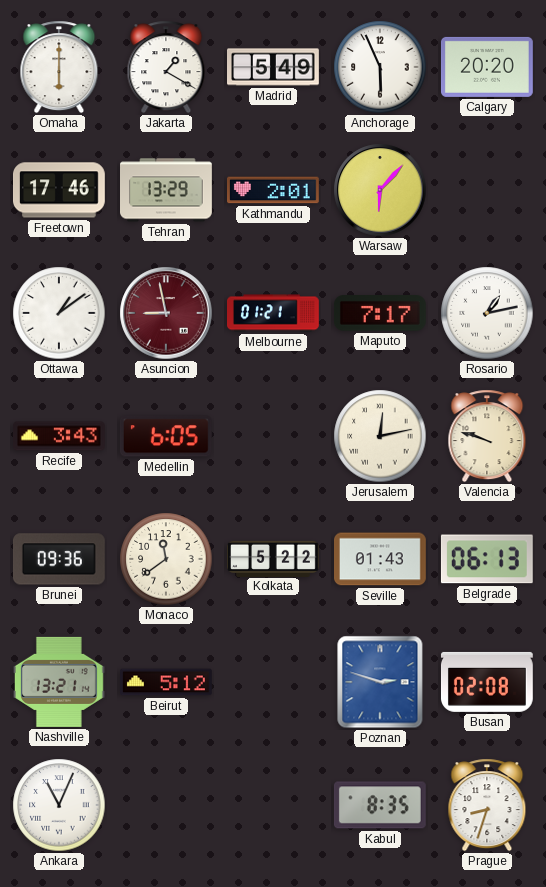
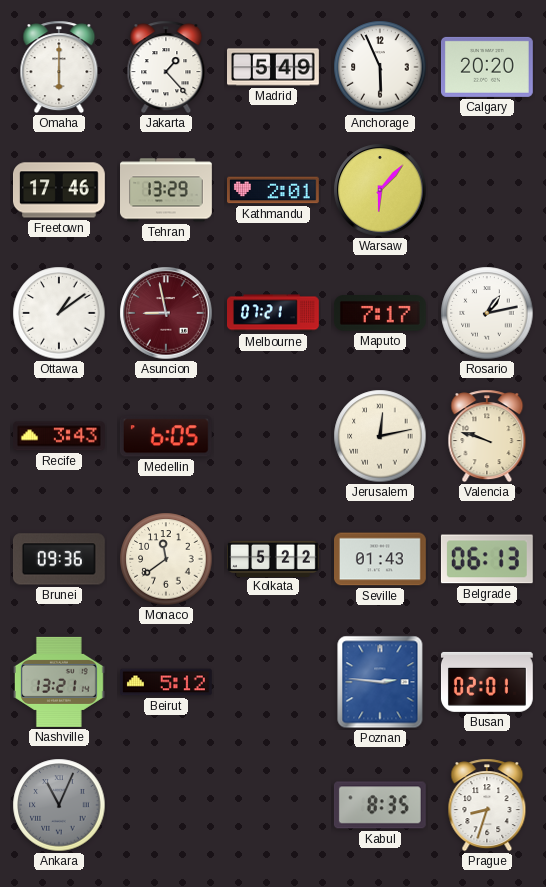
Jakarta: 1:20 -> 1:23 (166, 67)
Melbourne: 01:21 -> 07:21 (274, 313)
Poznan: 2:48 -> 2:46 (380, 682)
Busan: 02:08 -> 02:01 (487, 682)
Ankara dial: white -> grey (59, 805)
